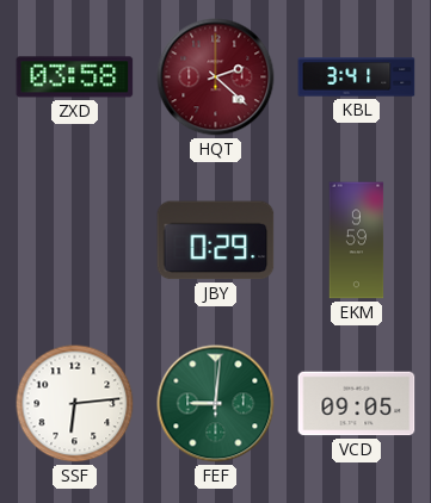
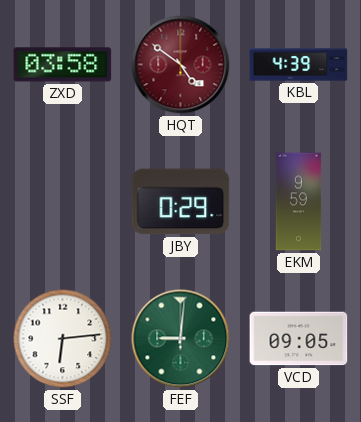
HQT: 2:22 -> 4:51 (181, 65)
KBL: 3:41 -> 4:39 (299, 65)
